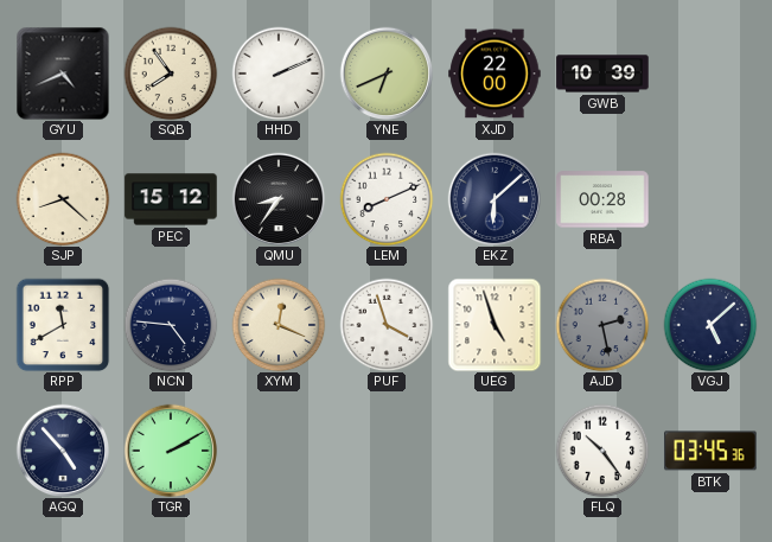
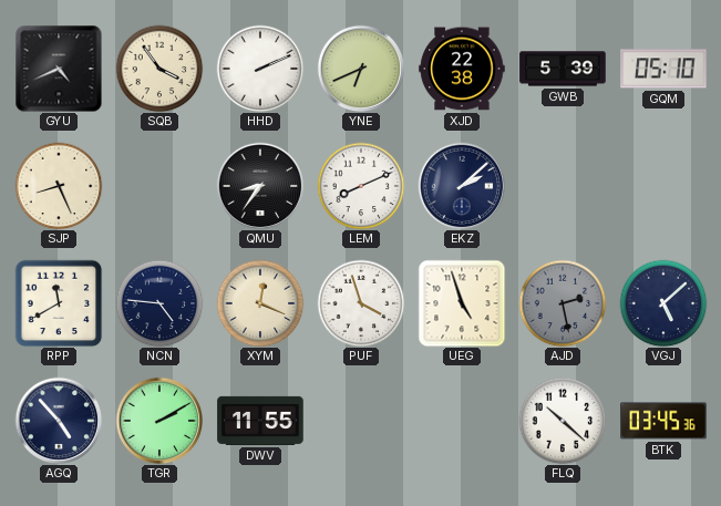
SQB: 7:54 -> 3:54 (159, 69)
XJD: 22:00 -> 22:38 (462, 69)
GWB: 10:39 -> 5:39 (563, 69)
GQM: none -> 05:10 (663, 69)
SJP: 8:22 -> 8:26 (59, 186)
PEC: 15:12 -> none (171, 199)
EKZ: 6:08 -> 2:08 (462, 186)
RBA: 00:28 -> none (602, 199)
DWV: none -> 11:55 (260, 421)
FLQ: 10:24 -> 10:22 (563, 421)
